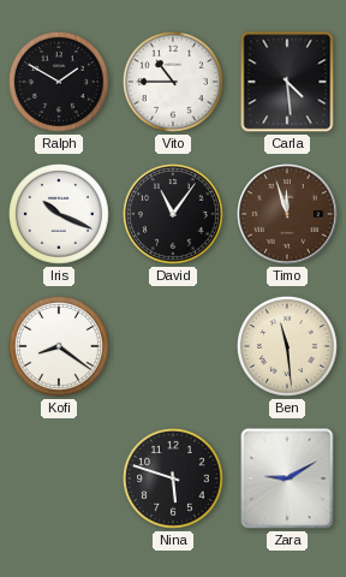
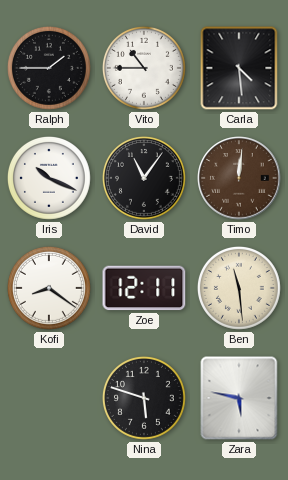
Ralph: 1:50 -> 1:45 (49, 68)
Timo: 11:57 -> 12:01 (239, 178)
Zoe: none -> 12:11 (144, 288)
Zara: 9:10 -> 5:47 (239, 398)
